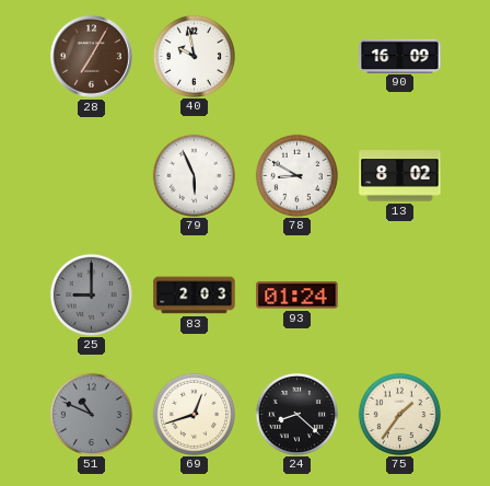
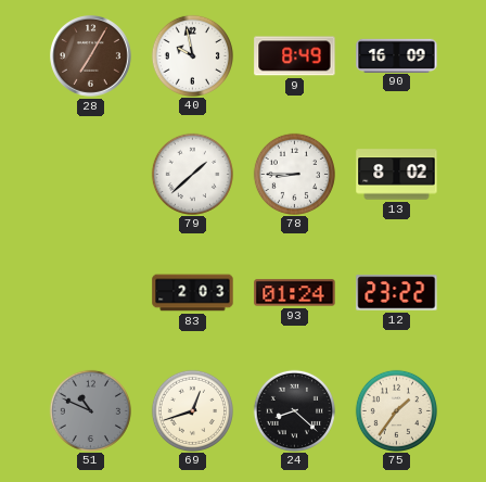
9: none -> 8:49 (295, 56)
79: 5:56 -> 1:38 (192, 174)
78: 8:50 -> 8:45 (294, 174)
25: 9:00 -> none (91, 294)
12: none -> 23:22 (397, 293)
